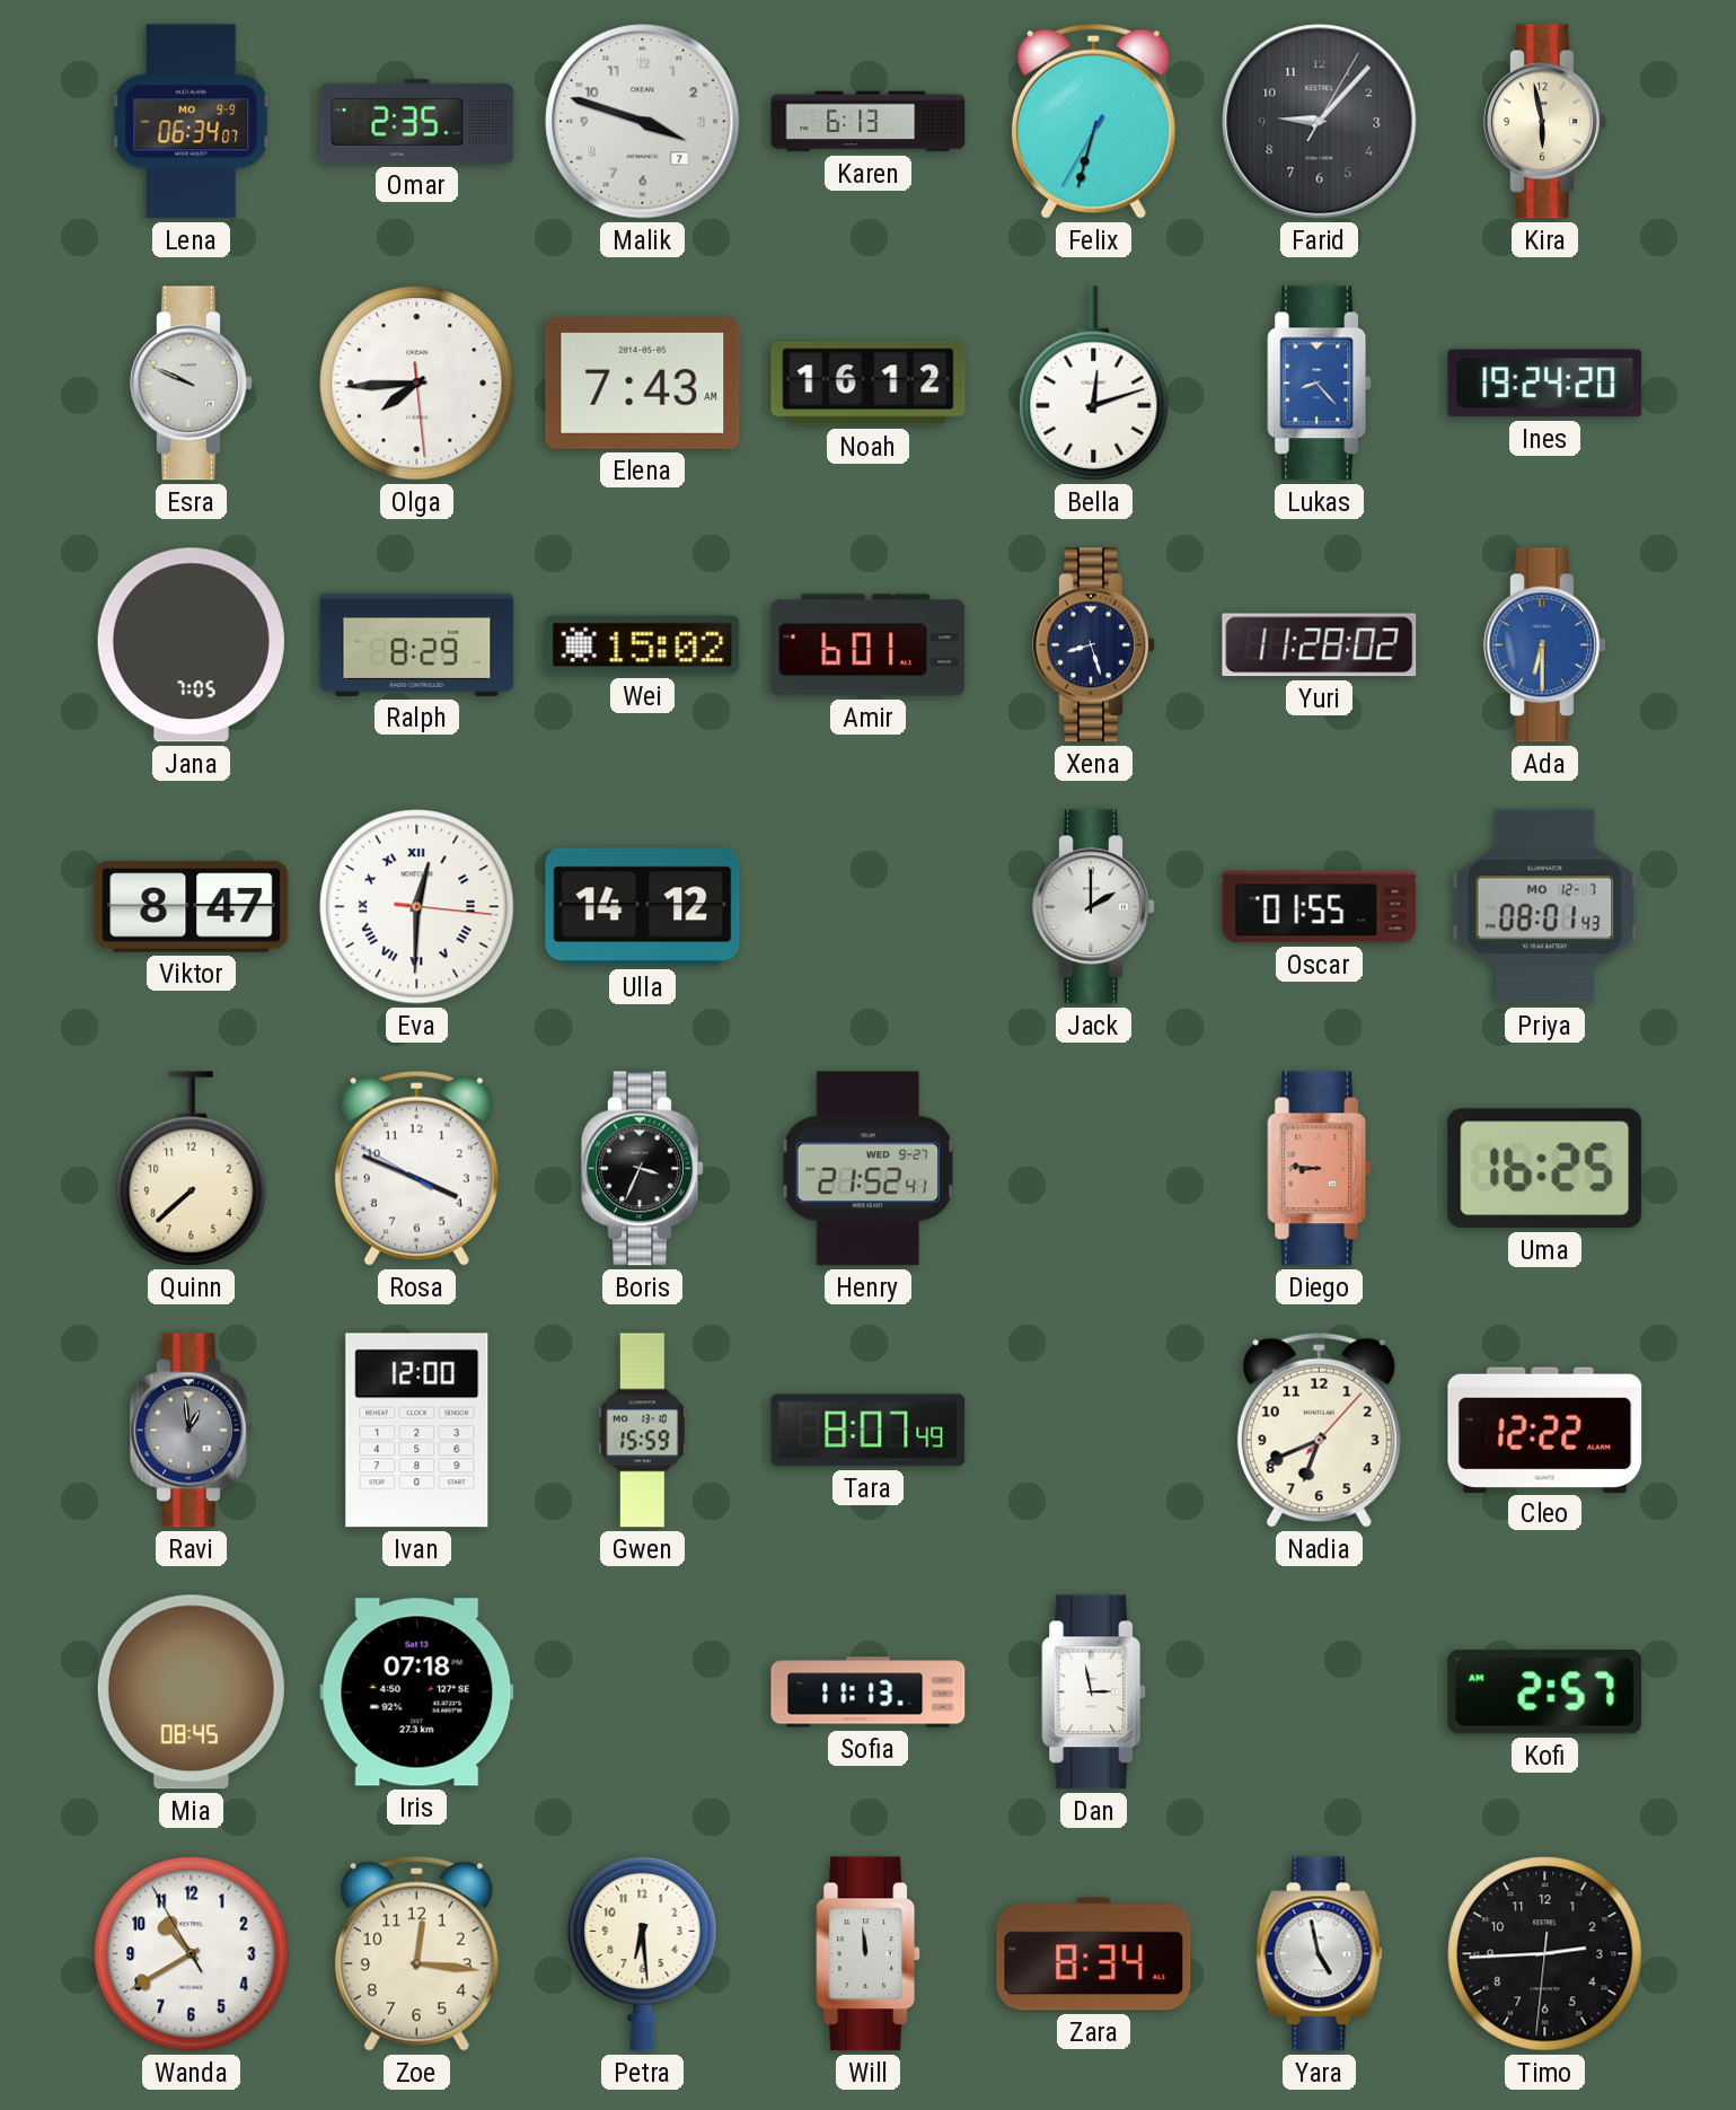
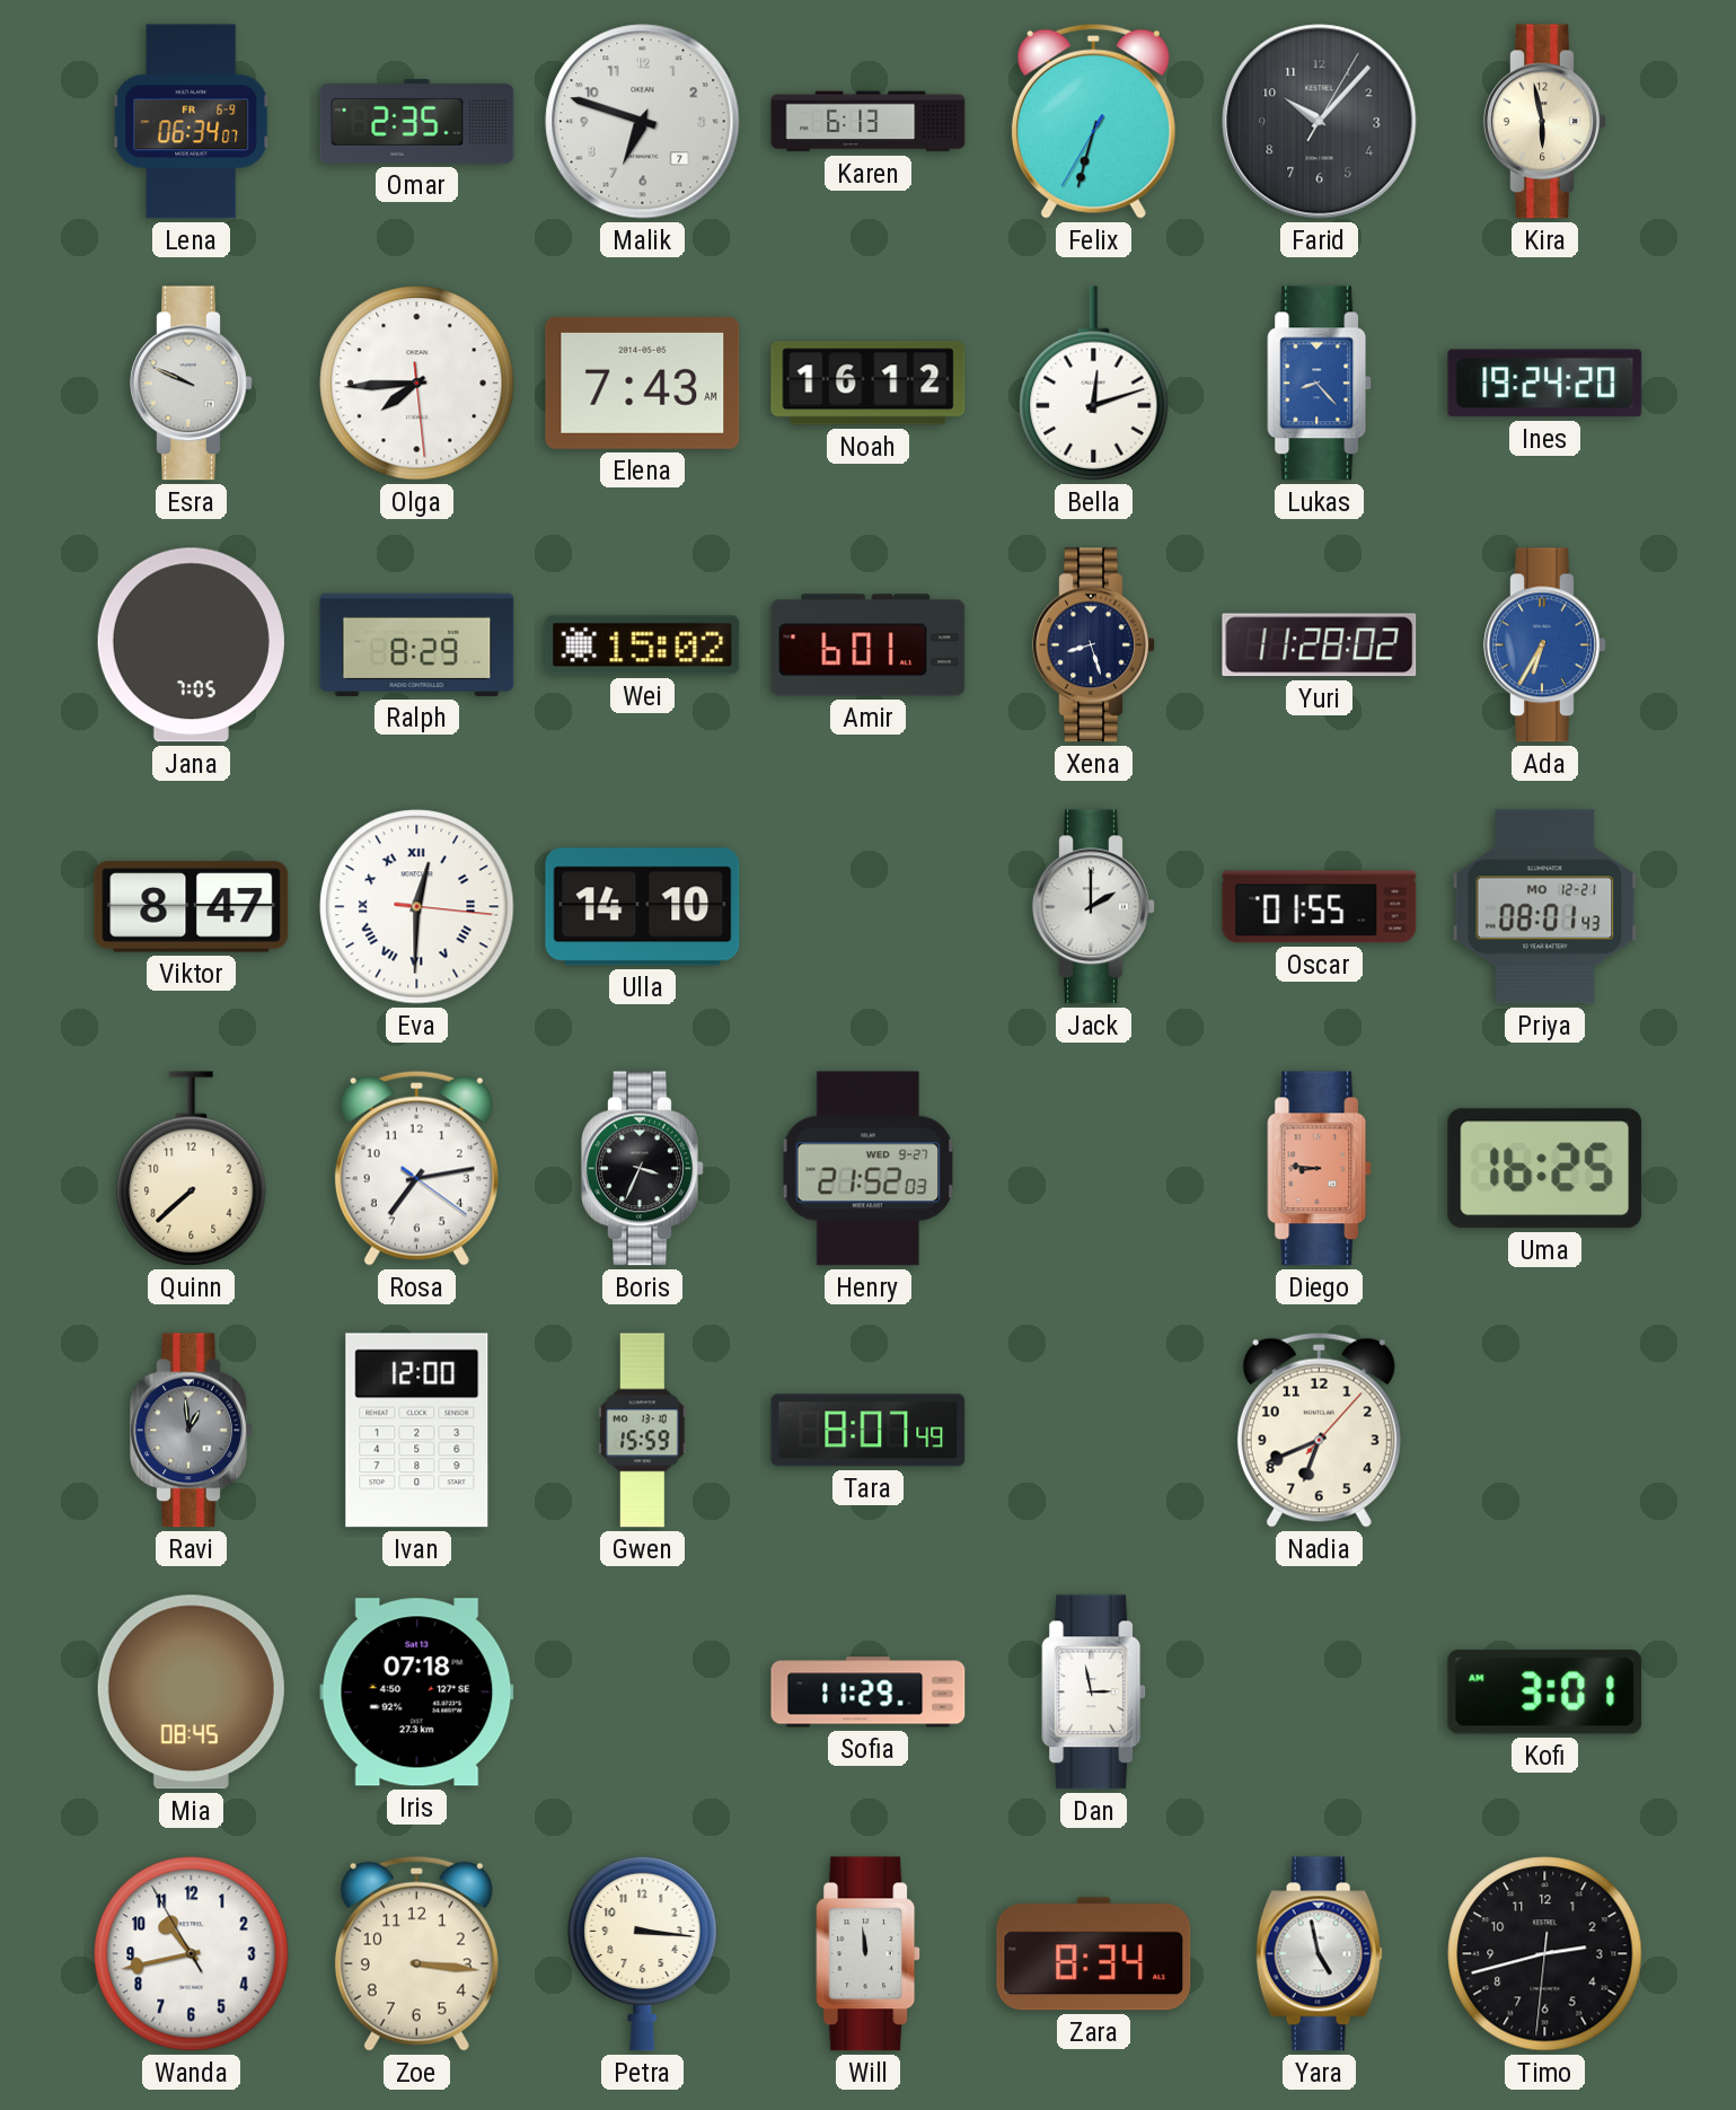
Lena date: MO 9-9 -> FR 6-9 (192, 122)
Malik: 3:48 -> 6:48 (643, 122)
Farid: 9:07 -> 10:07 (1320, 122)
Ada: 6:30 -> 6:35 (1545, 645)
Ulla: 14:12 -> 14:10 (643, 907)
Priya date: MO 12-7 -> MO 12-21 (1545, 907)
Rosa: 3:48 -> 7:13 (416, 1168)
Henry: 21:52:41 -> 21:52:03 (867, 1169)
Cleo: 12:22 -> none (1545, 1430)
Sofia: 11:13 -> 11:29 (869, 1693)
Kofi: 2:57 -> 3:01 (1545, 1693)
Wanda: 10:39 -> 10:42 (192, 1954)
Zoe: 12:16 -> 3:16 (416, 1953)
Petra: 6:29 -> 3:16 (643, 1953)
Timo: 2:44 -> 2:42 (1545, 1954)
